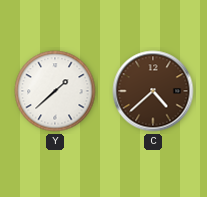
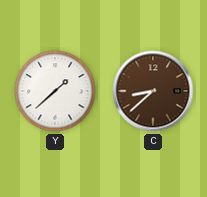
C: 4:38 -> 8:38 (153, 91)
